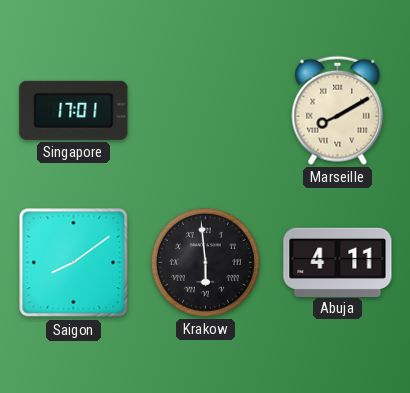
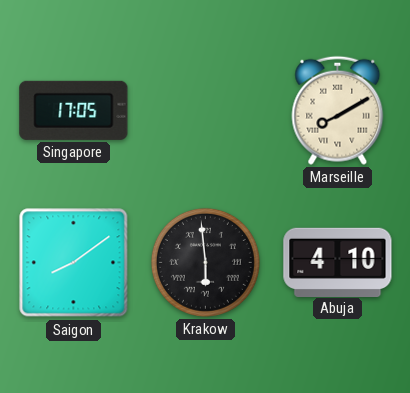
Singapore: 17:01 -> 17:05 (74, 110)
Abuja: 4:11 -> 4:10 (338, 262)
